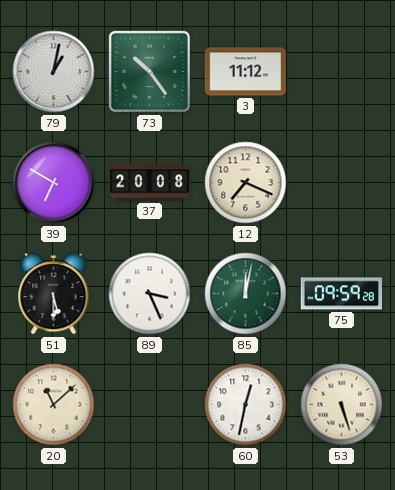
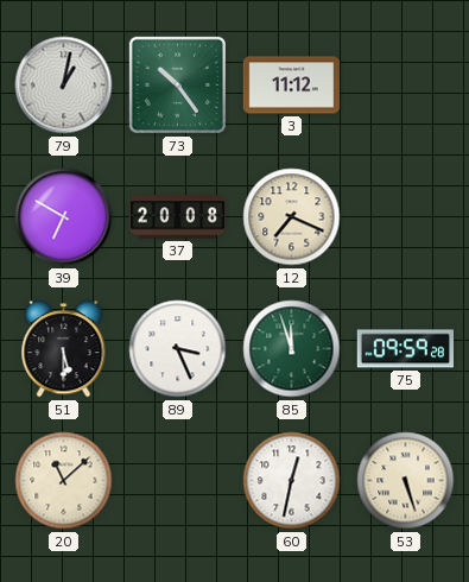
85: 12:02 -> 11:57 (292, 349)
